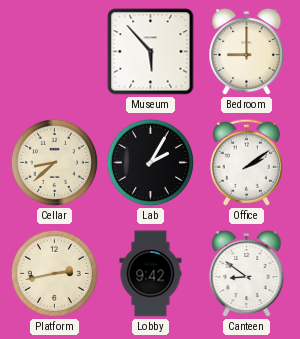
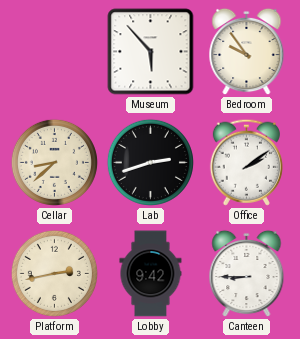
Bedroom: 9:00 -> 9:54 (247, 52)
Lab: 2:05 -> 2:42 (150, 162)
Canteen: 8:51 -> 8:45 (247, 274)
